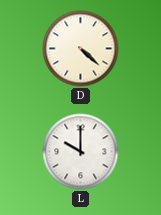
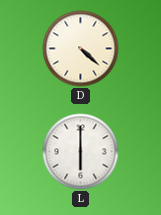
L: 10:00 -> 6:00 (81, 152)
